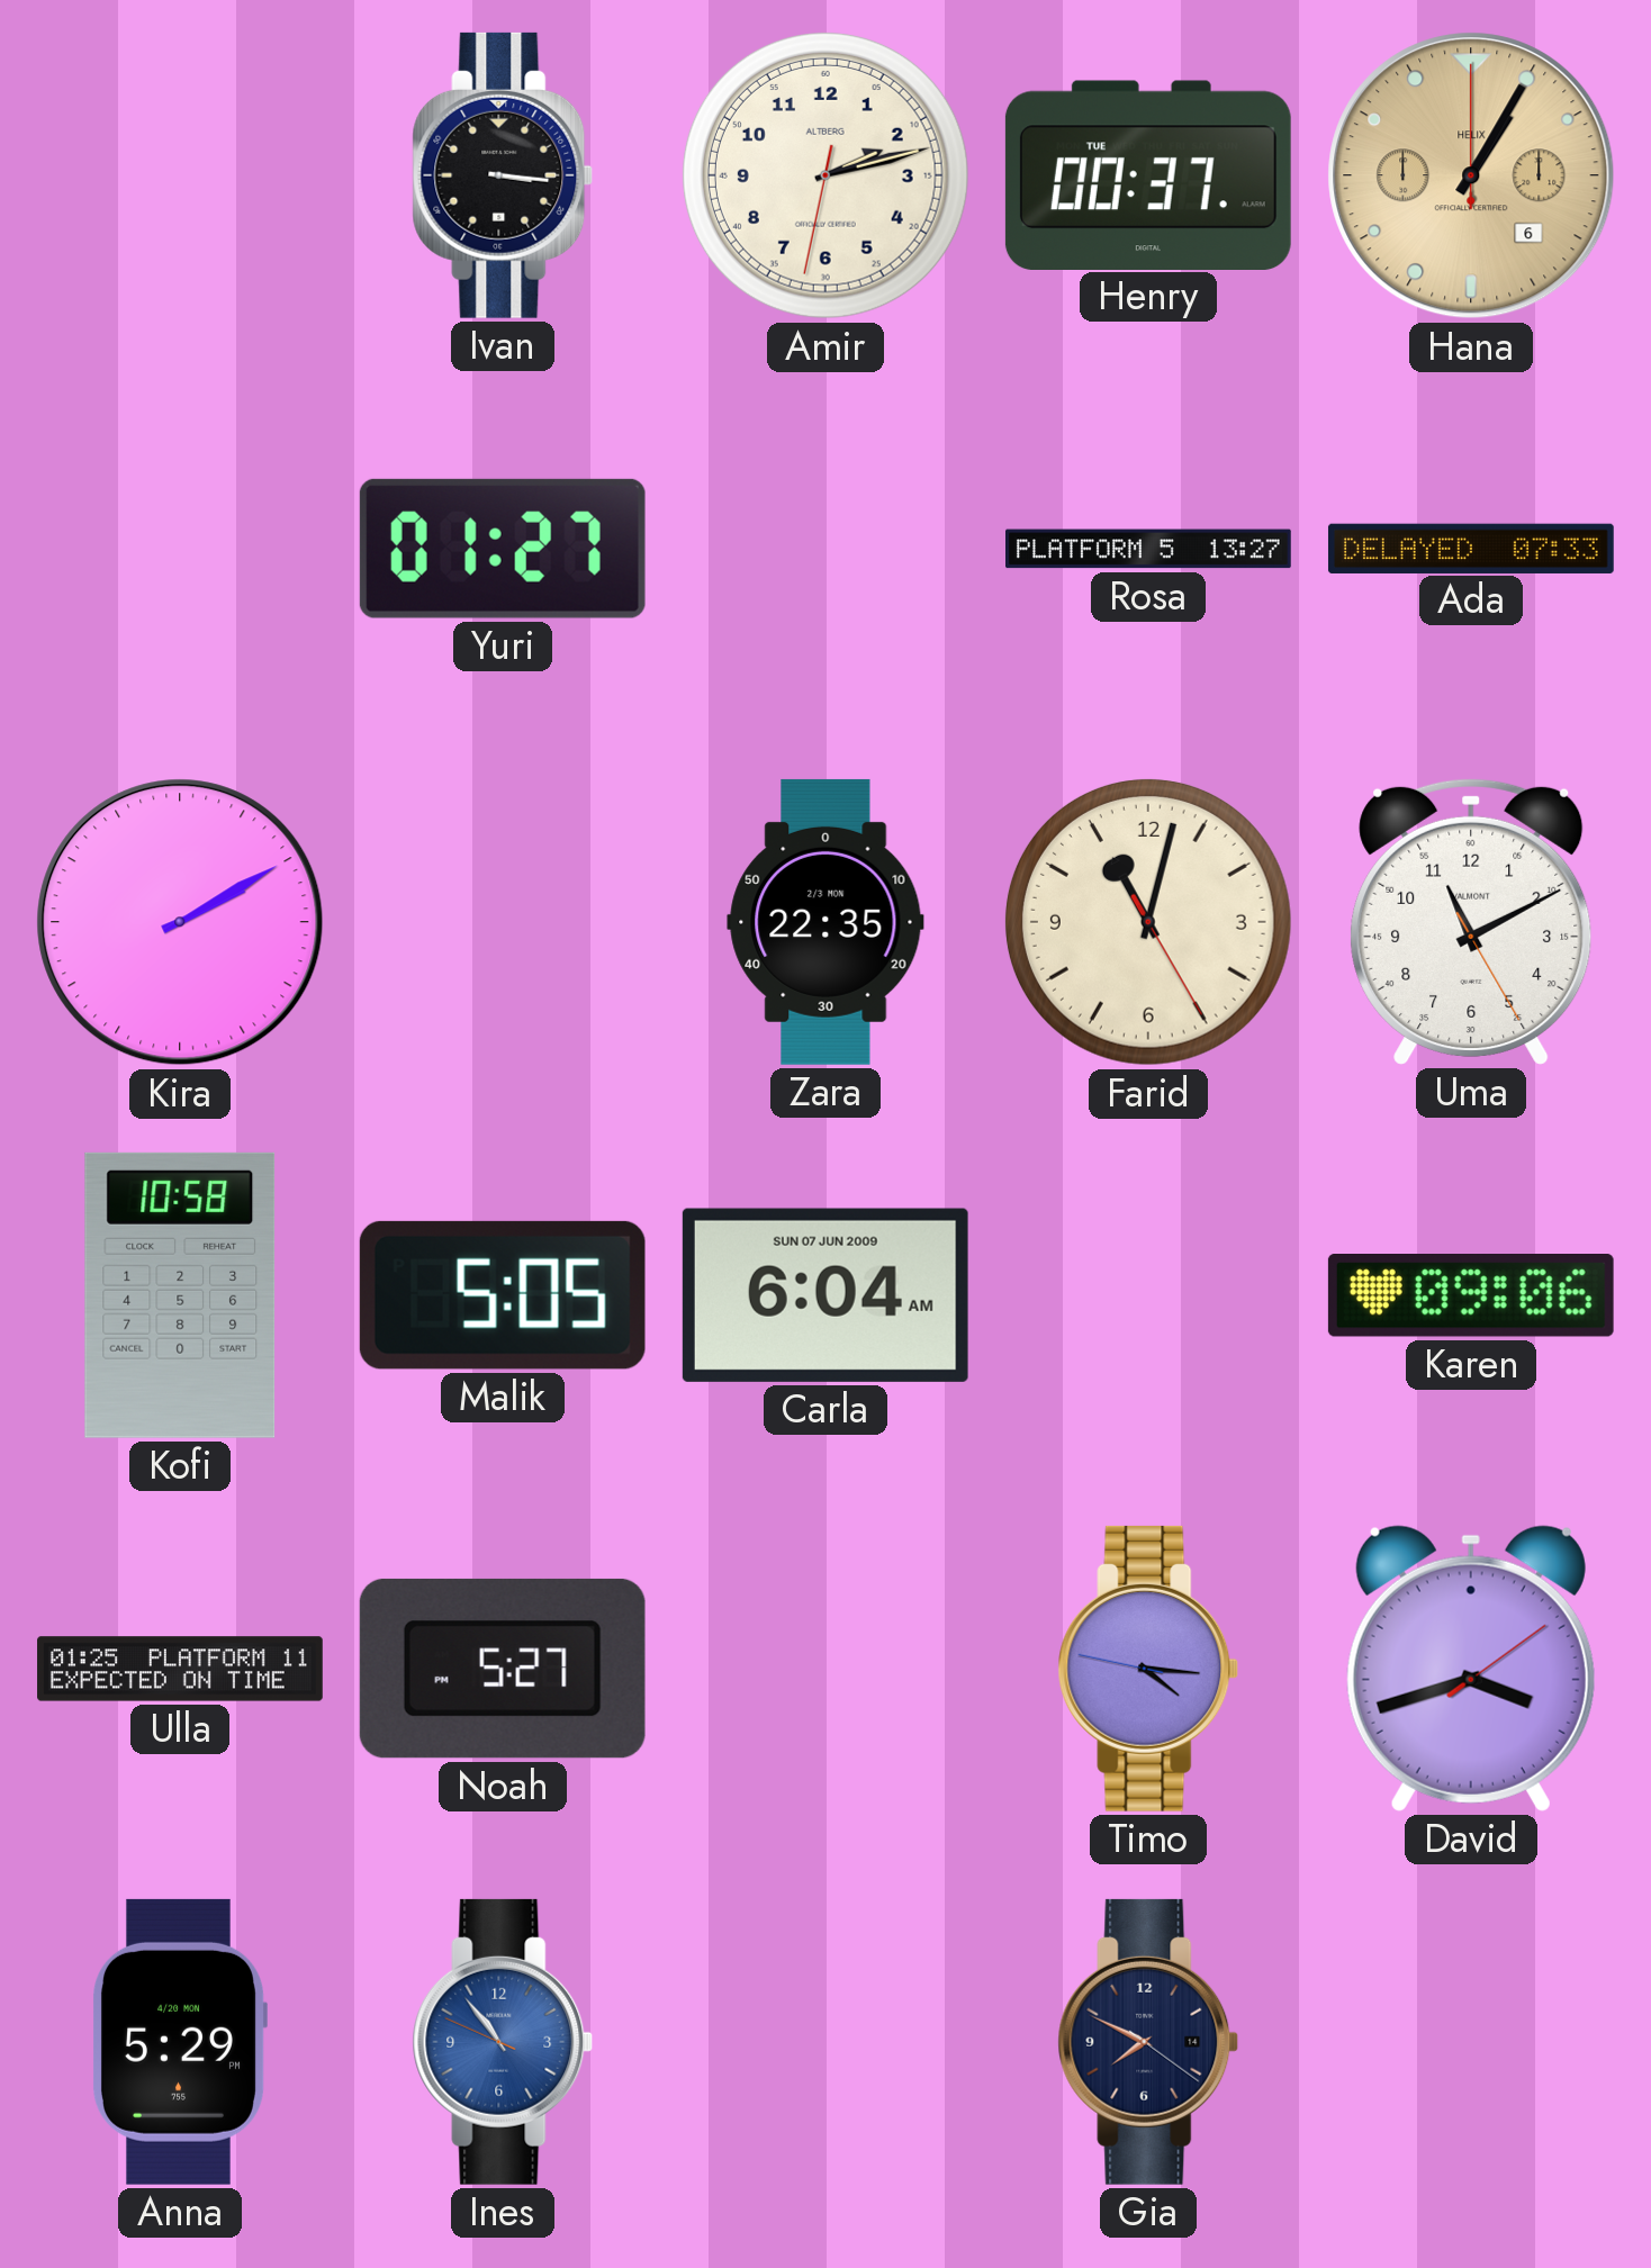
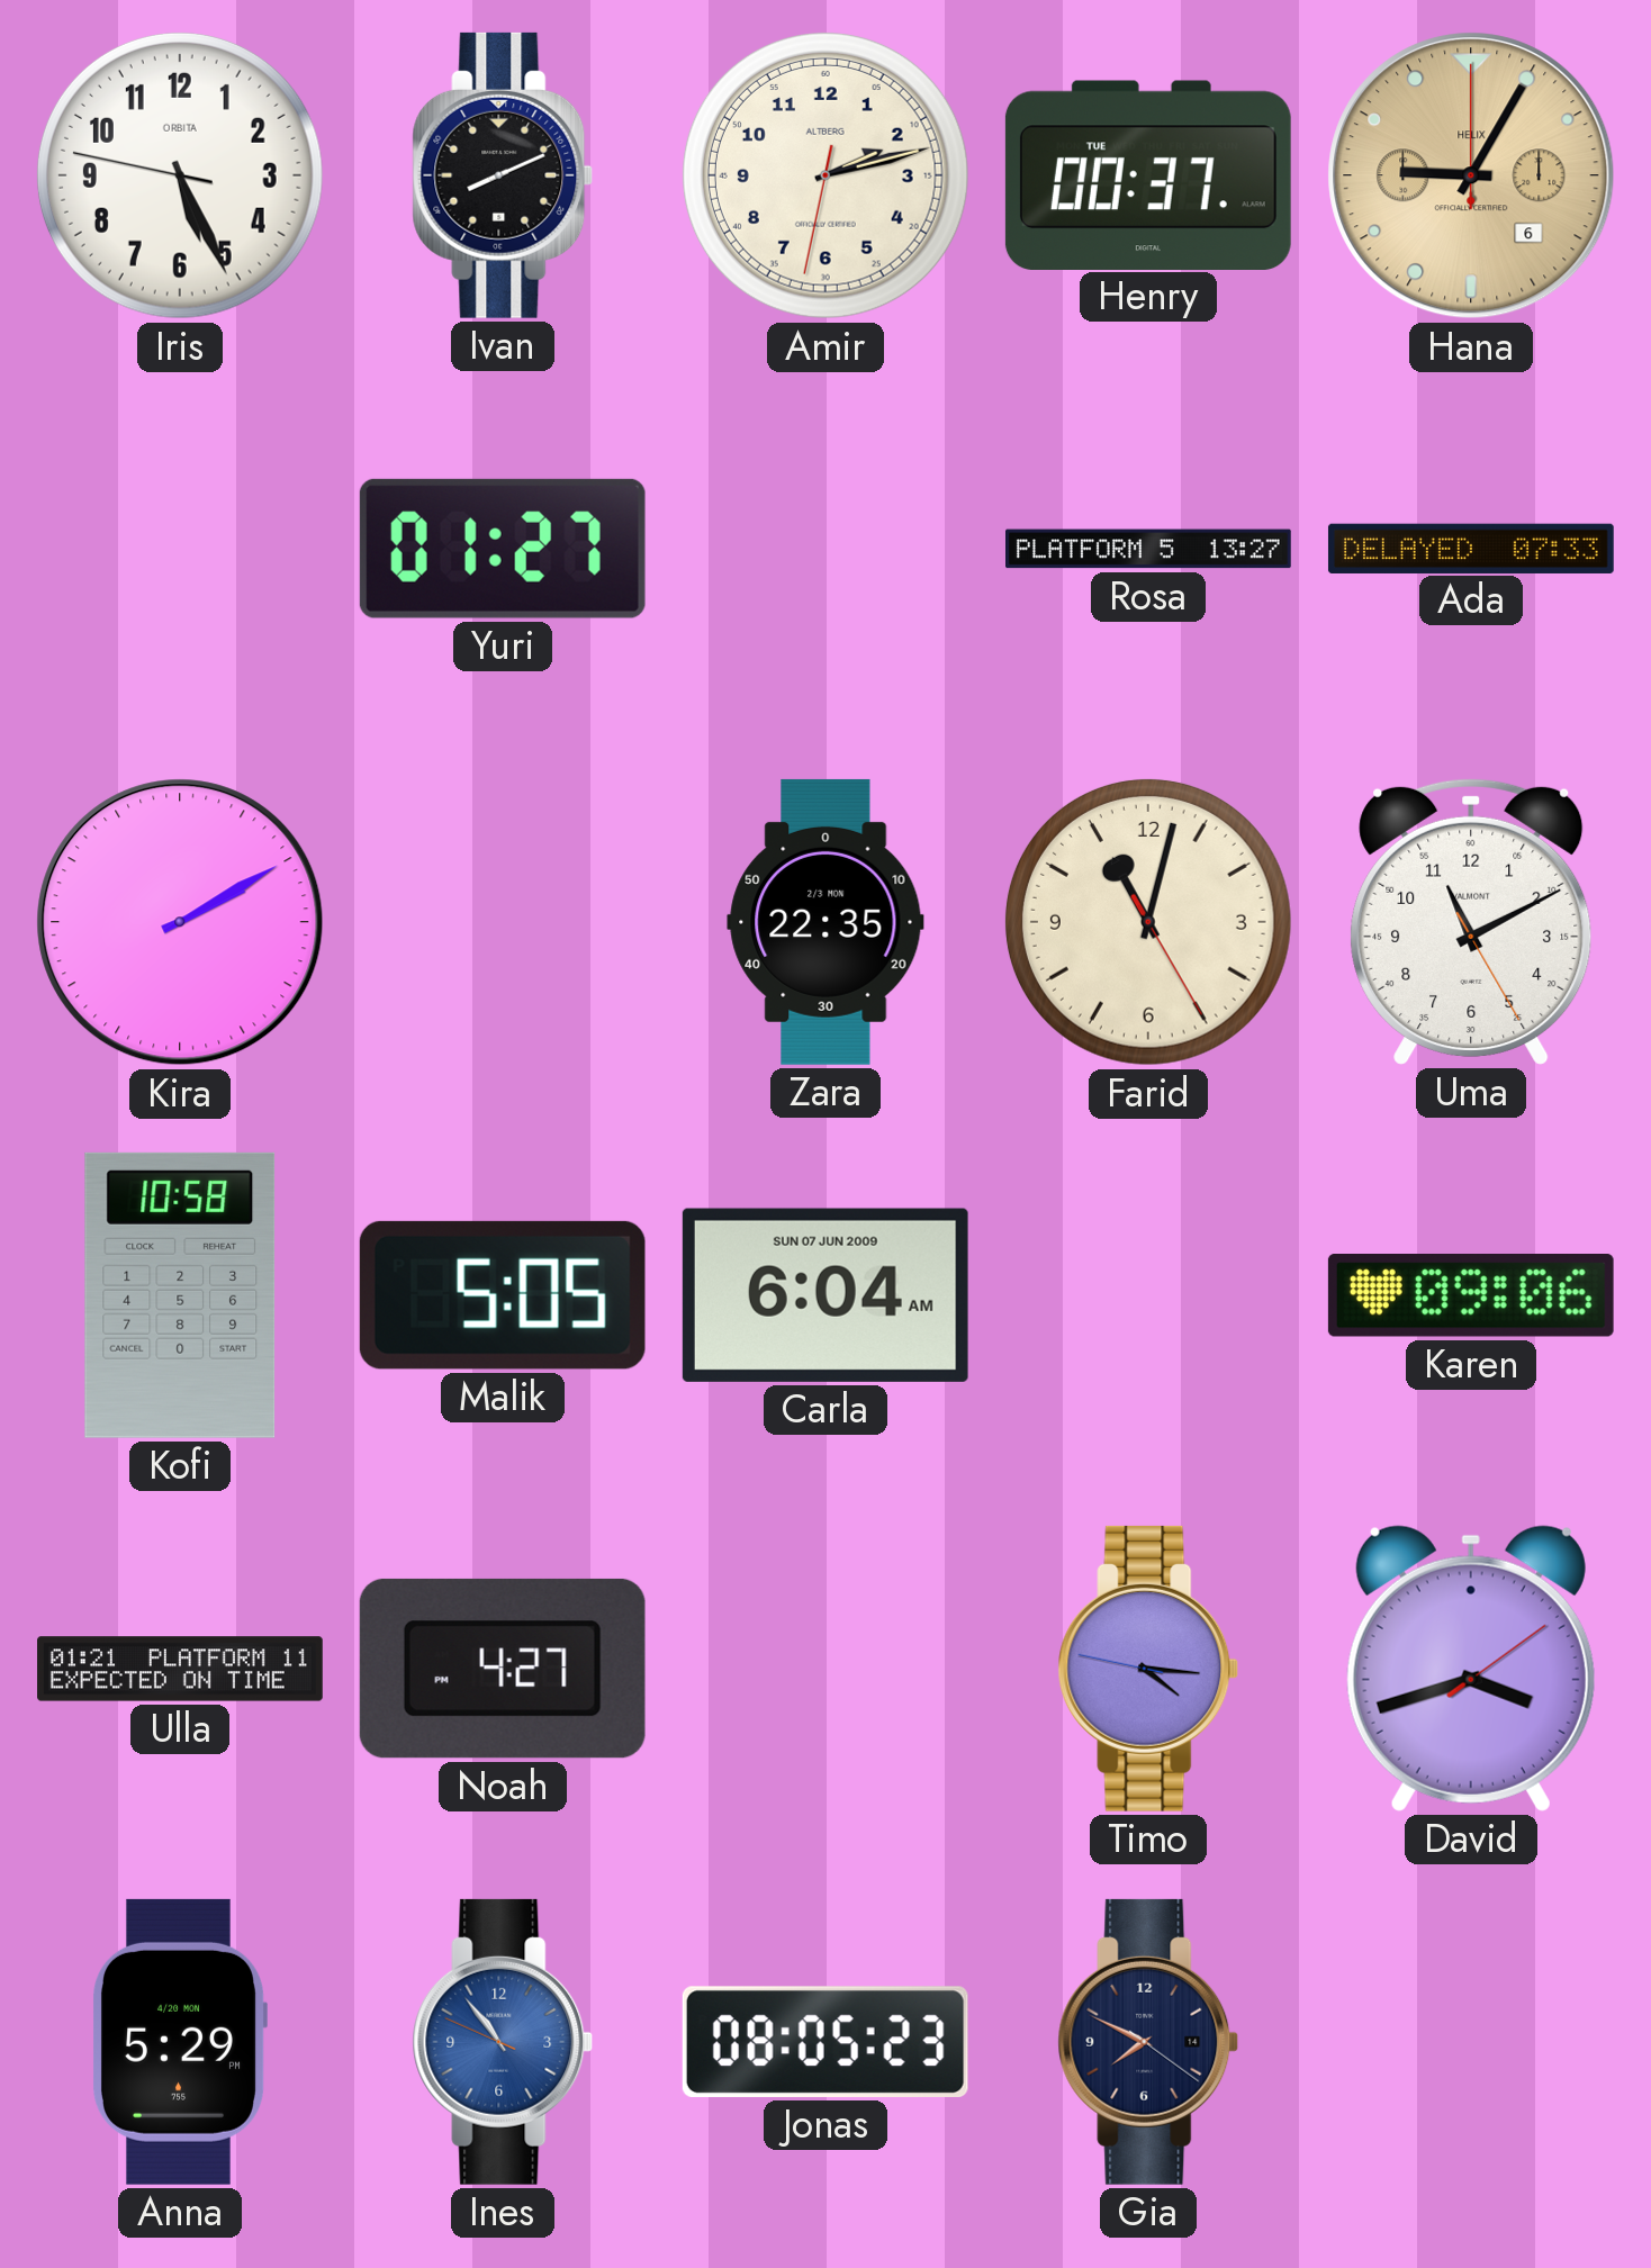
Iris: none -> 5:25 (180, 175)
Ivan: 3:16 -> 8:11 (503, 175)
Hana: 1:05 -> 9:05 (1471, 175)
Ulla: 01:25 -> 01:21 (180, 1669)
Noah: 5:27 -> 4:27 (503, 1669)
Jonas: none -> 08:05 (825, 2042)
